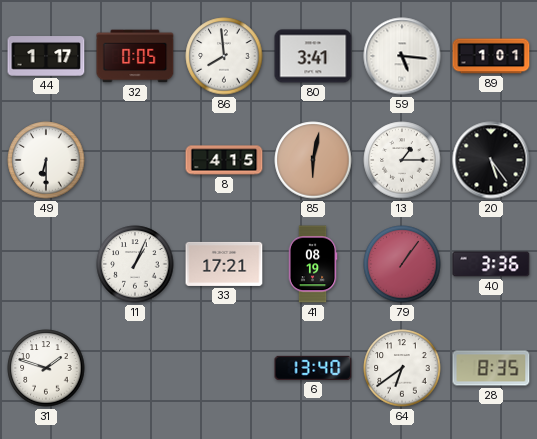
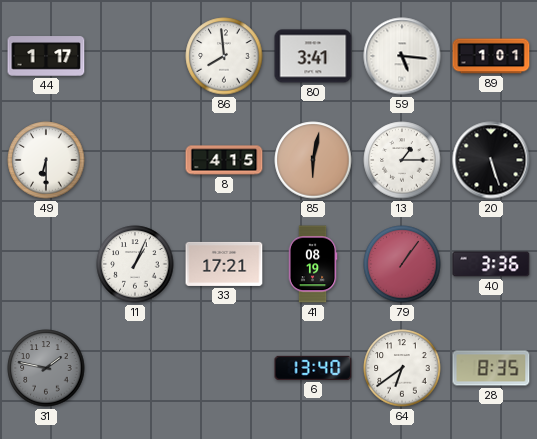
32: 0:05 -> none (135, 56)
20: 5:24 -> 5:27 (491, 160)
31: 1:48 -> 1:47 (46, 368)
31 dial: white -> grey (46, 368)
